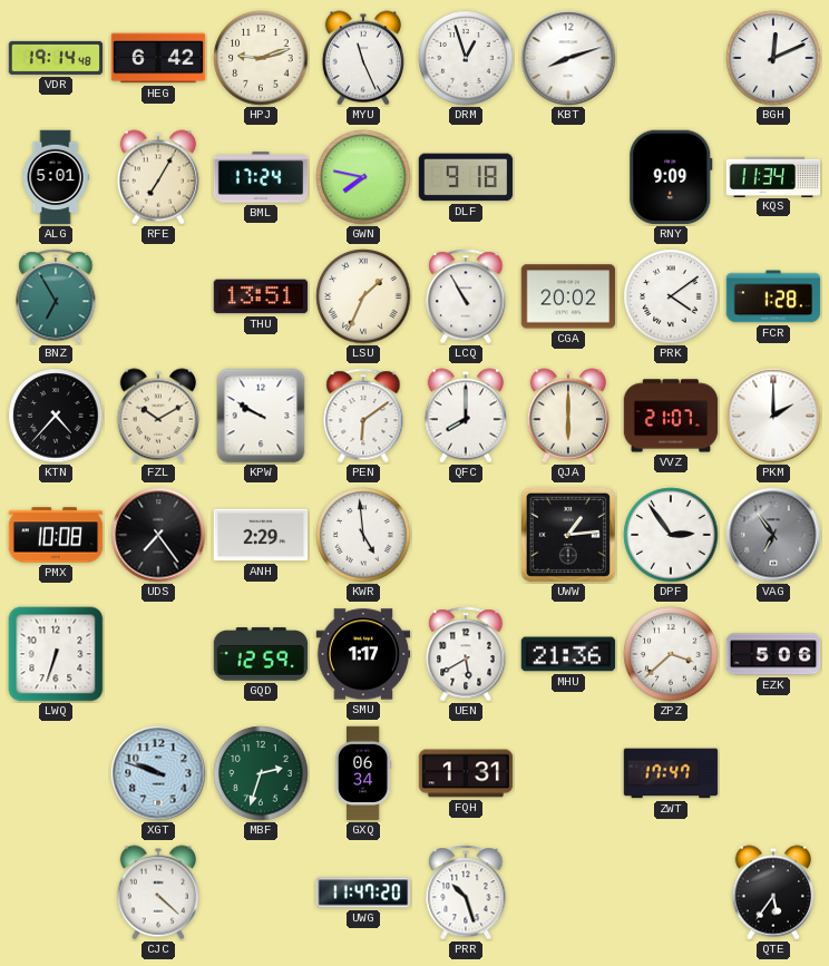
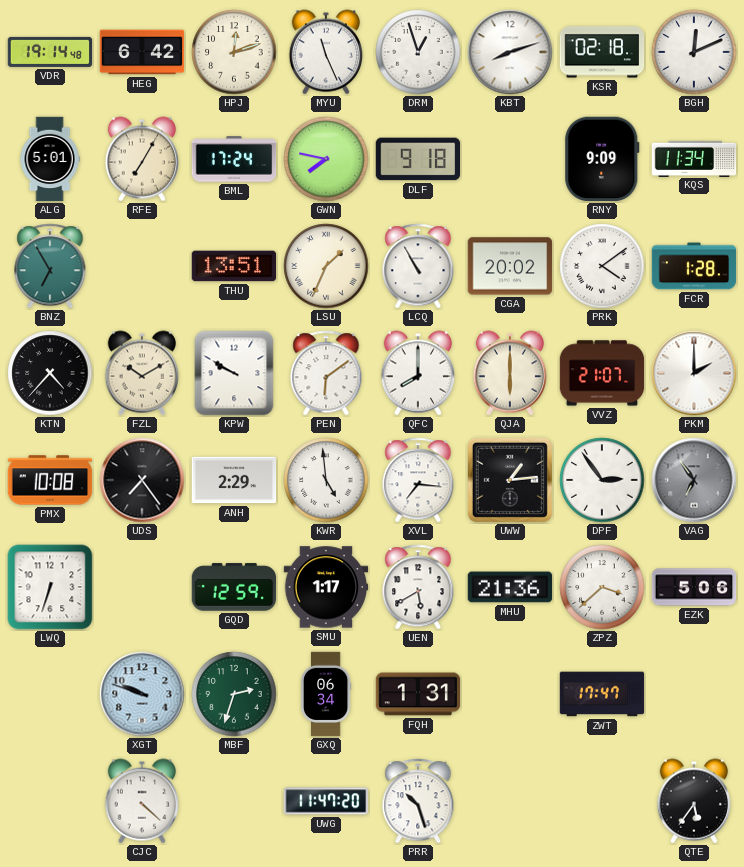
HPJ: 9:12 -> 12:12 (234, 52)
KSR: none -> 02:18 (602, 52)
XVL: none -> 7:16 (418, 480)
